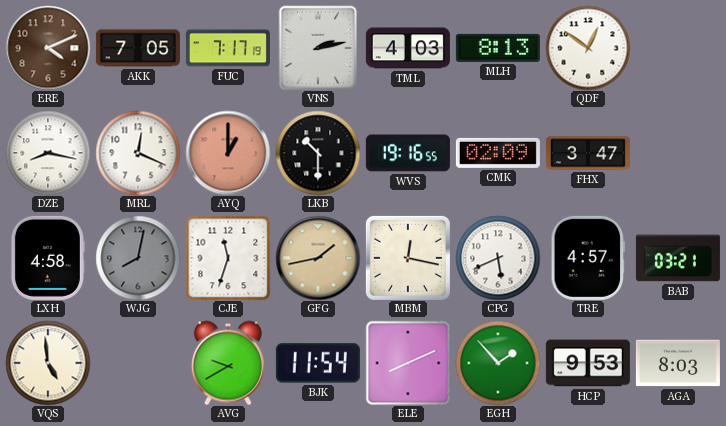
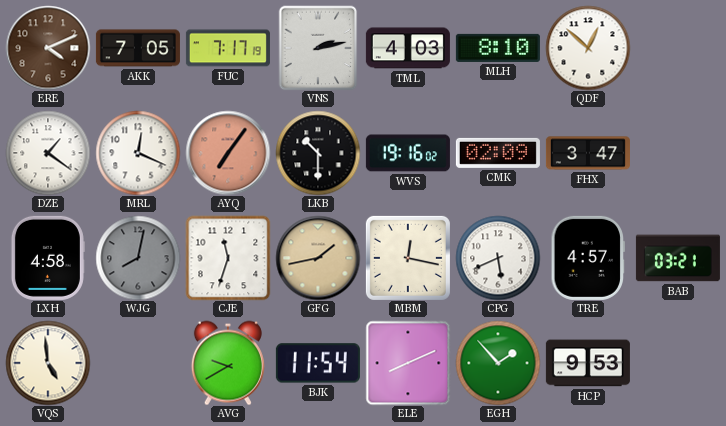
MLH: 8:13 -> 8:10 (498, 48)
QDF: 12:51 -> 12:52 (588, 48)
DZE: 8:17 -> 1:21 (48, 153)
AYQ: 1:00 -> 7:06 (228, 153)
WVS: 19:16:55 -> 19:16:02 (408, 153)
AGA: 8:03 -> none (678, 363)
